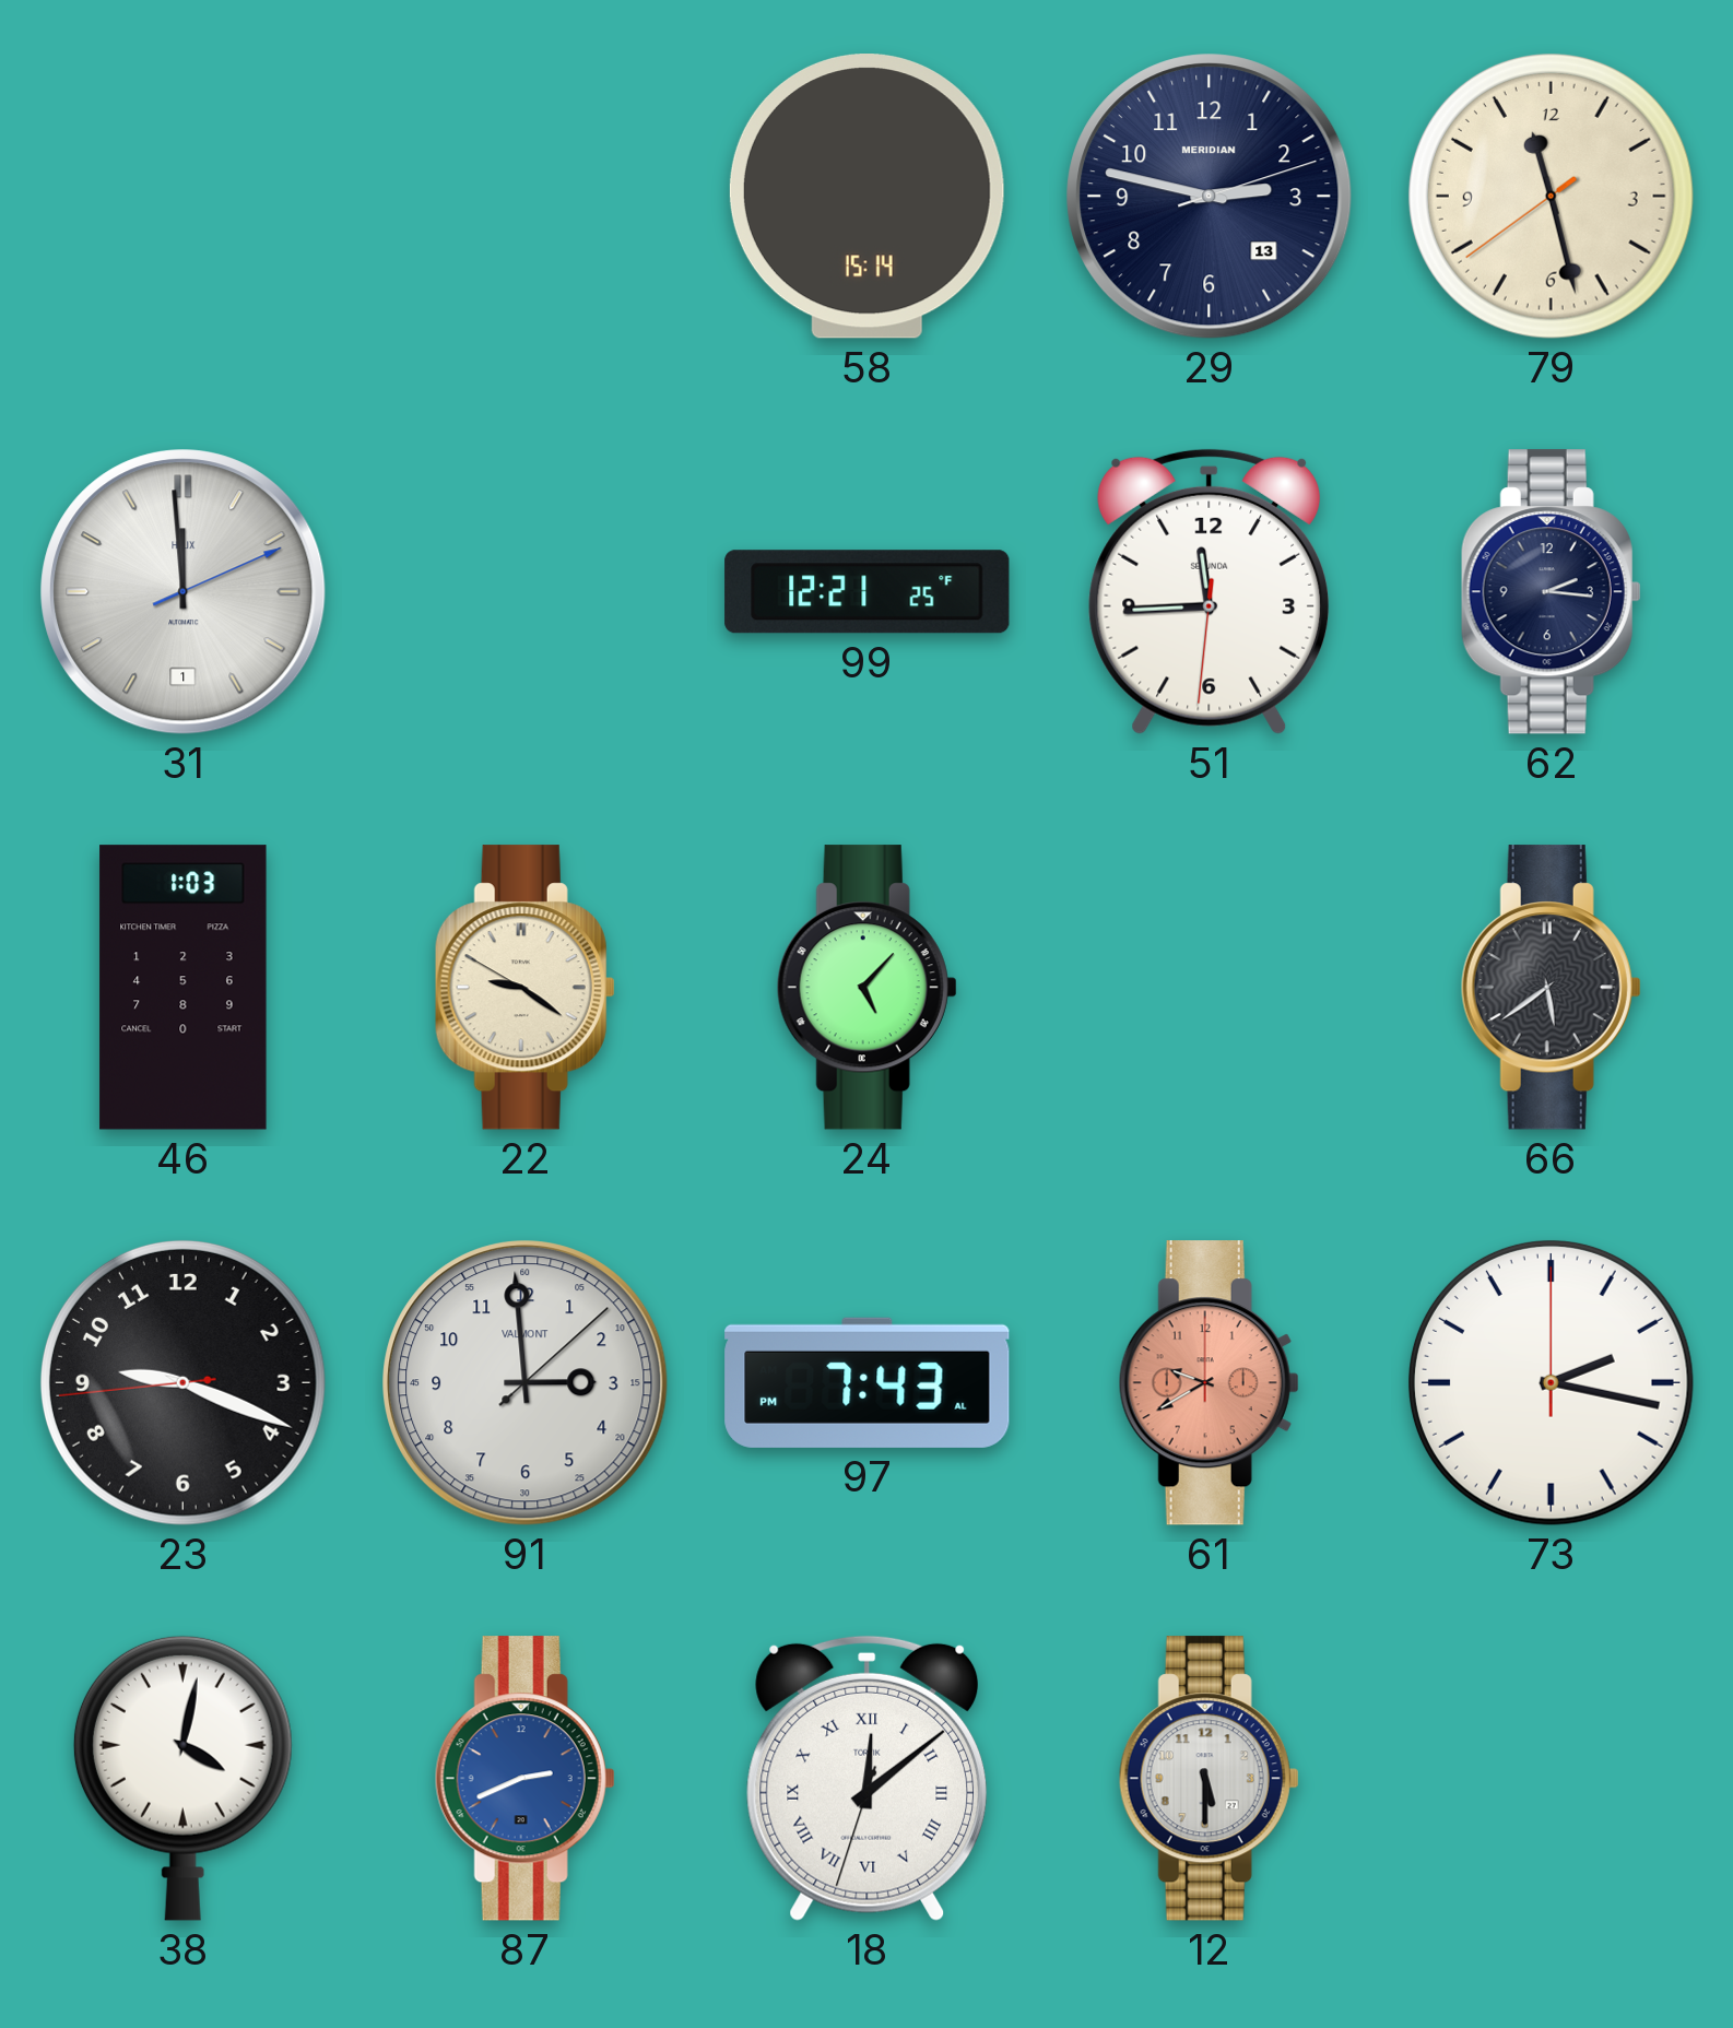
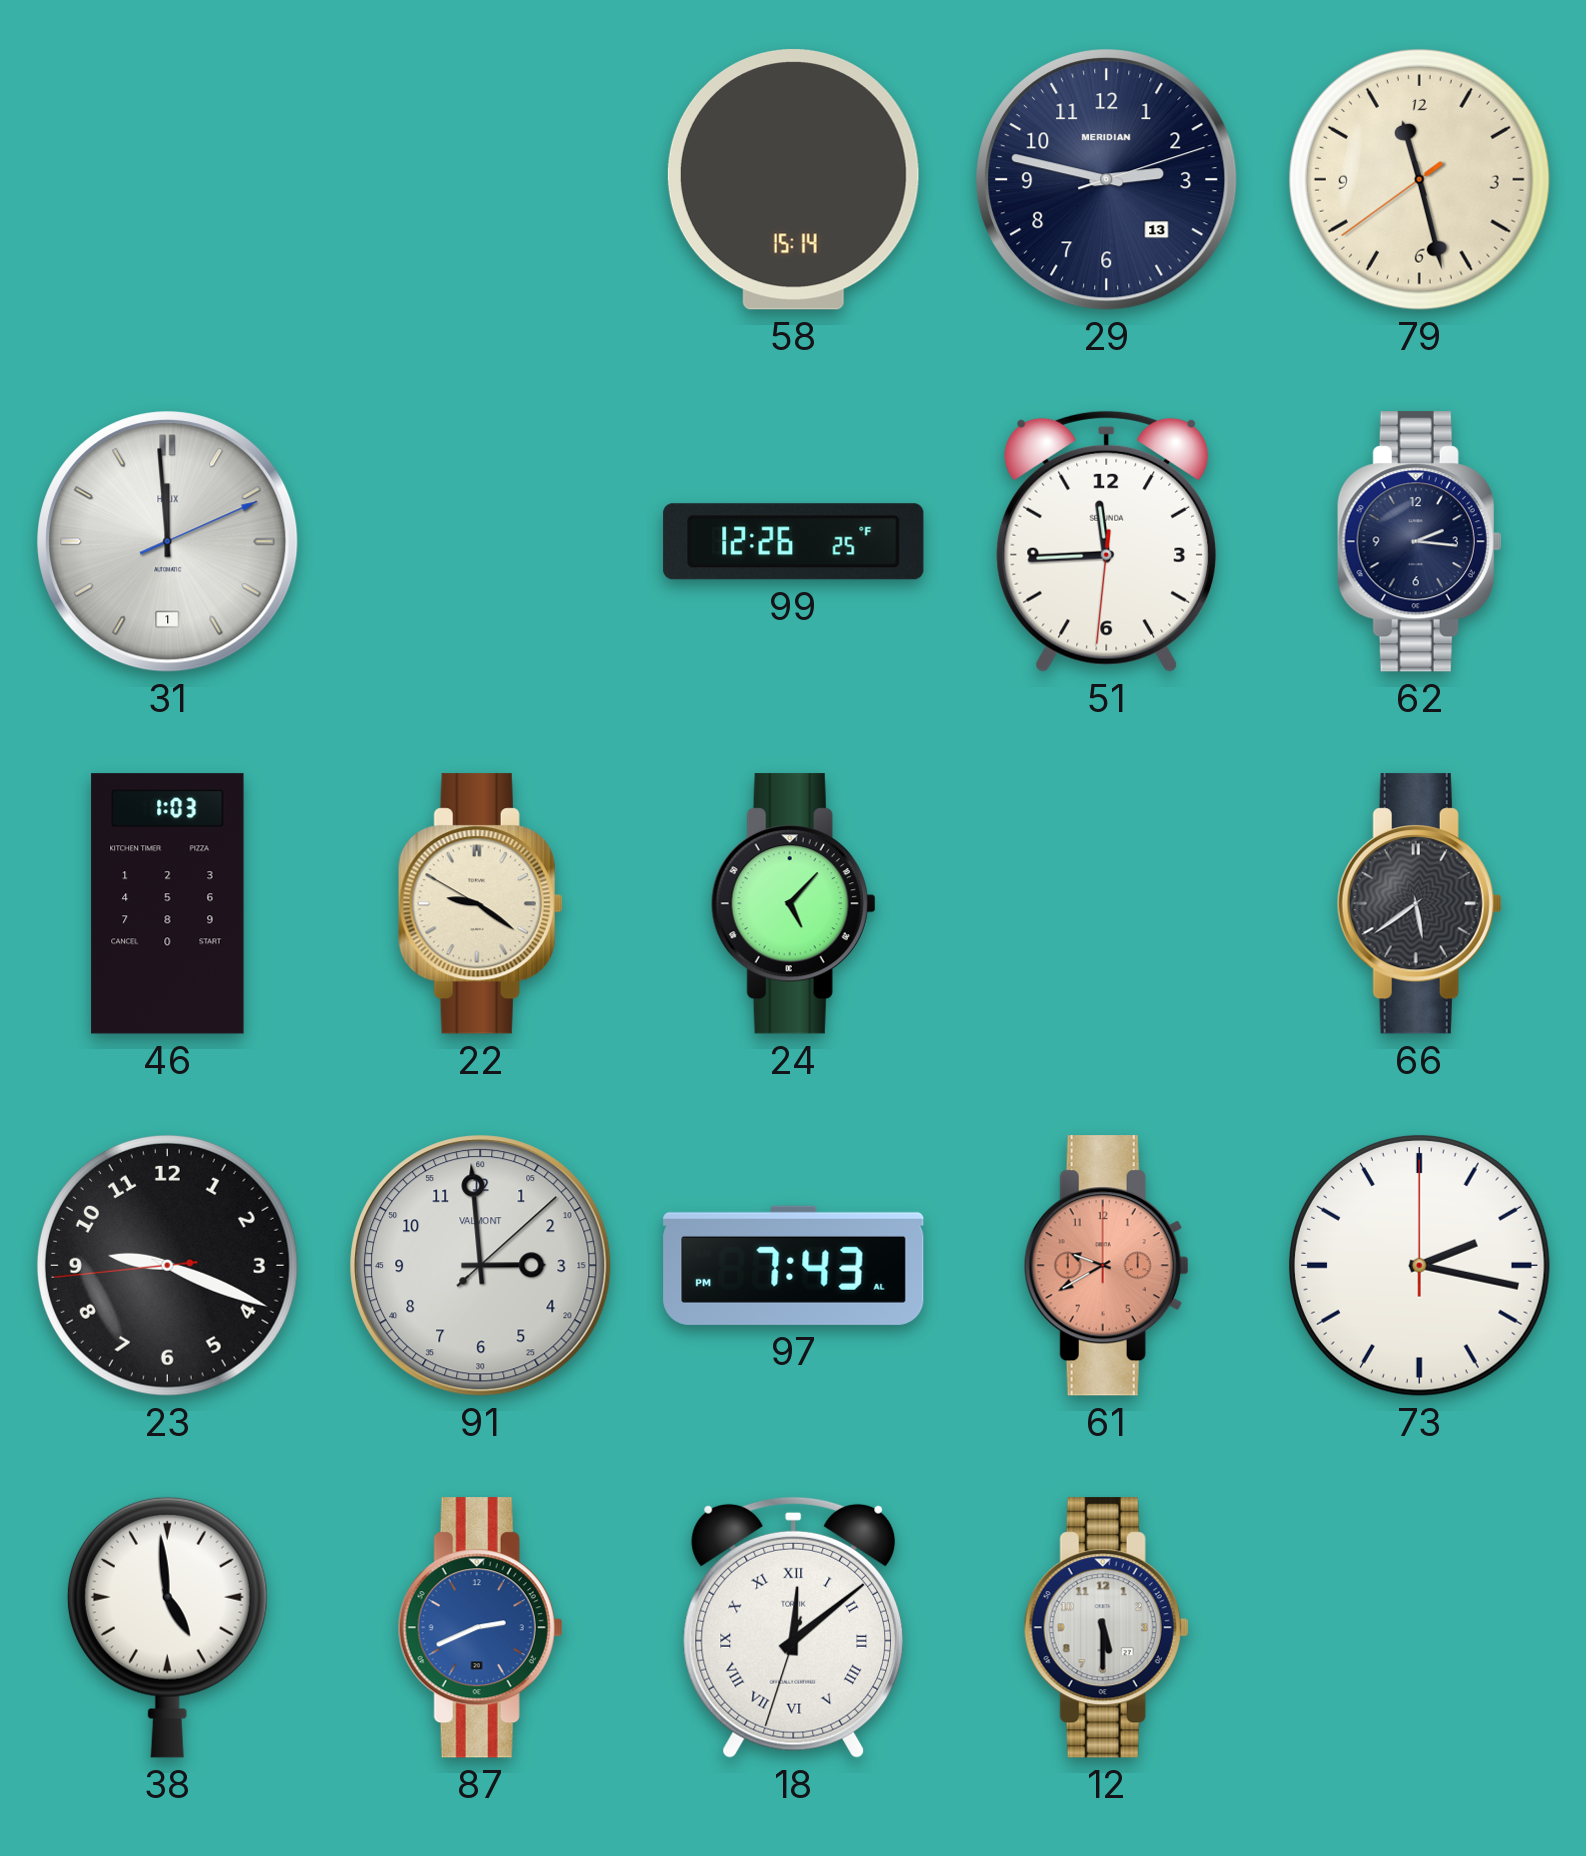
99: 12:21 -> 12:26 (794, 542)
38: 4:02 -> 4:59 (167, 1627)
